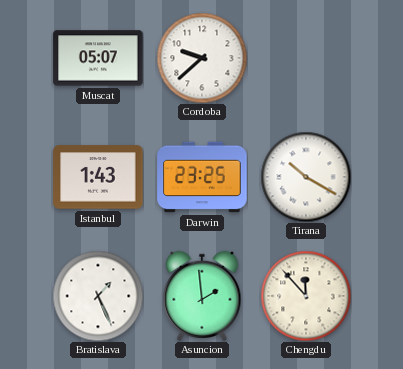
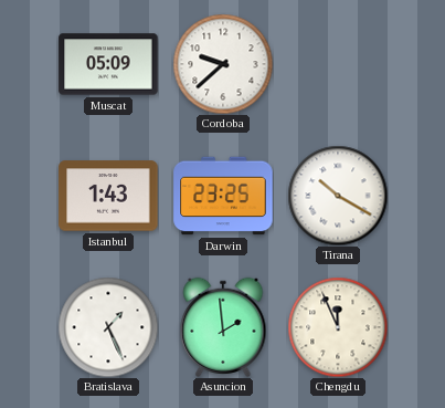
Muscat: 05:07 -> 05:09 (108, 64)
Chengdu: 11:53 -> 11:56 (338, 327)
